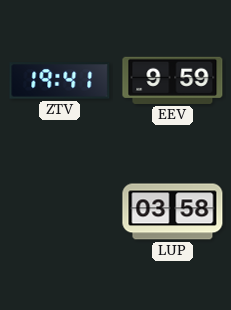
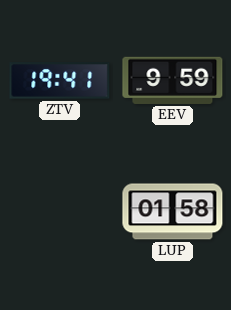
LUP: 03:58 -> 01:58 (173, 212)
